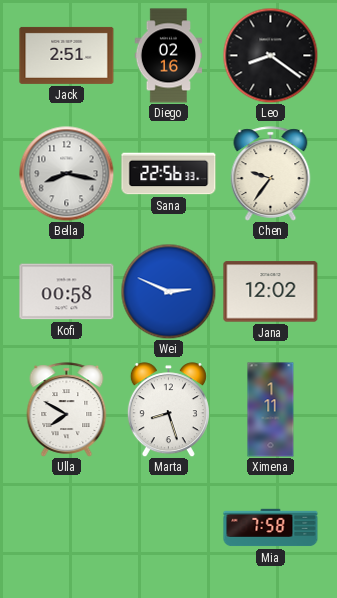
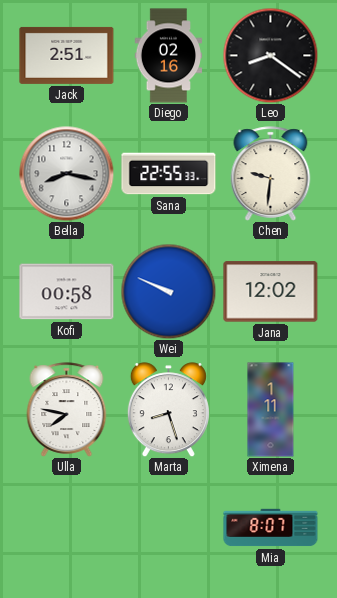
Sana: 22:56 -> 22:55 (169, 174)
Chen: 9:36 -> 9:31 (271, 174)
Wei: 2:49 -> 9:49 (168, 291)
Ulla: 7:50 -> 7:47 (67, 410)
Mia: 7:58 -> 8:07 (271, 528)
